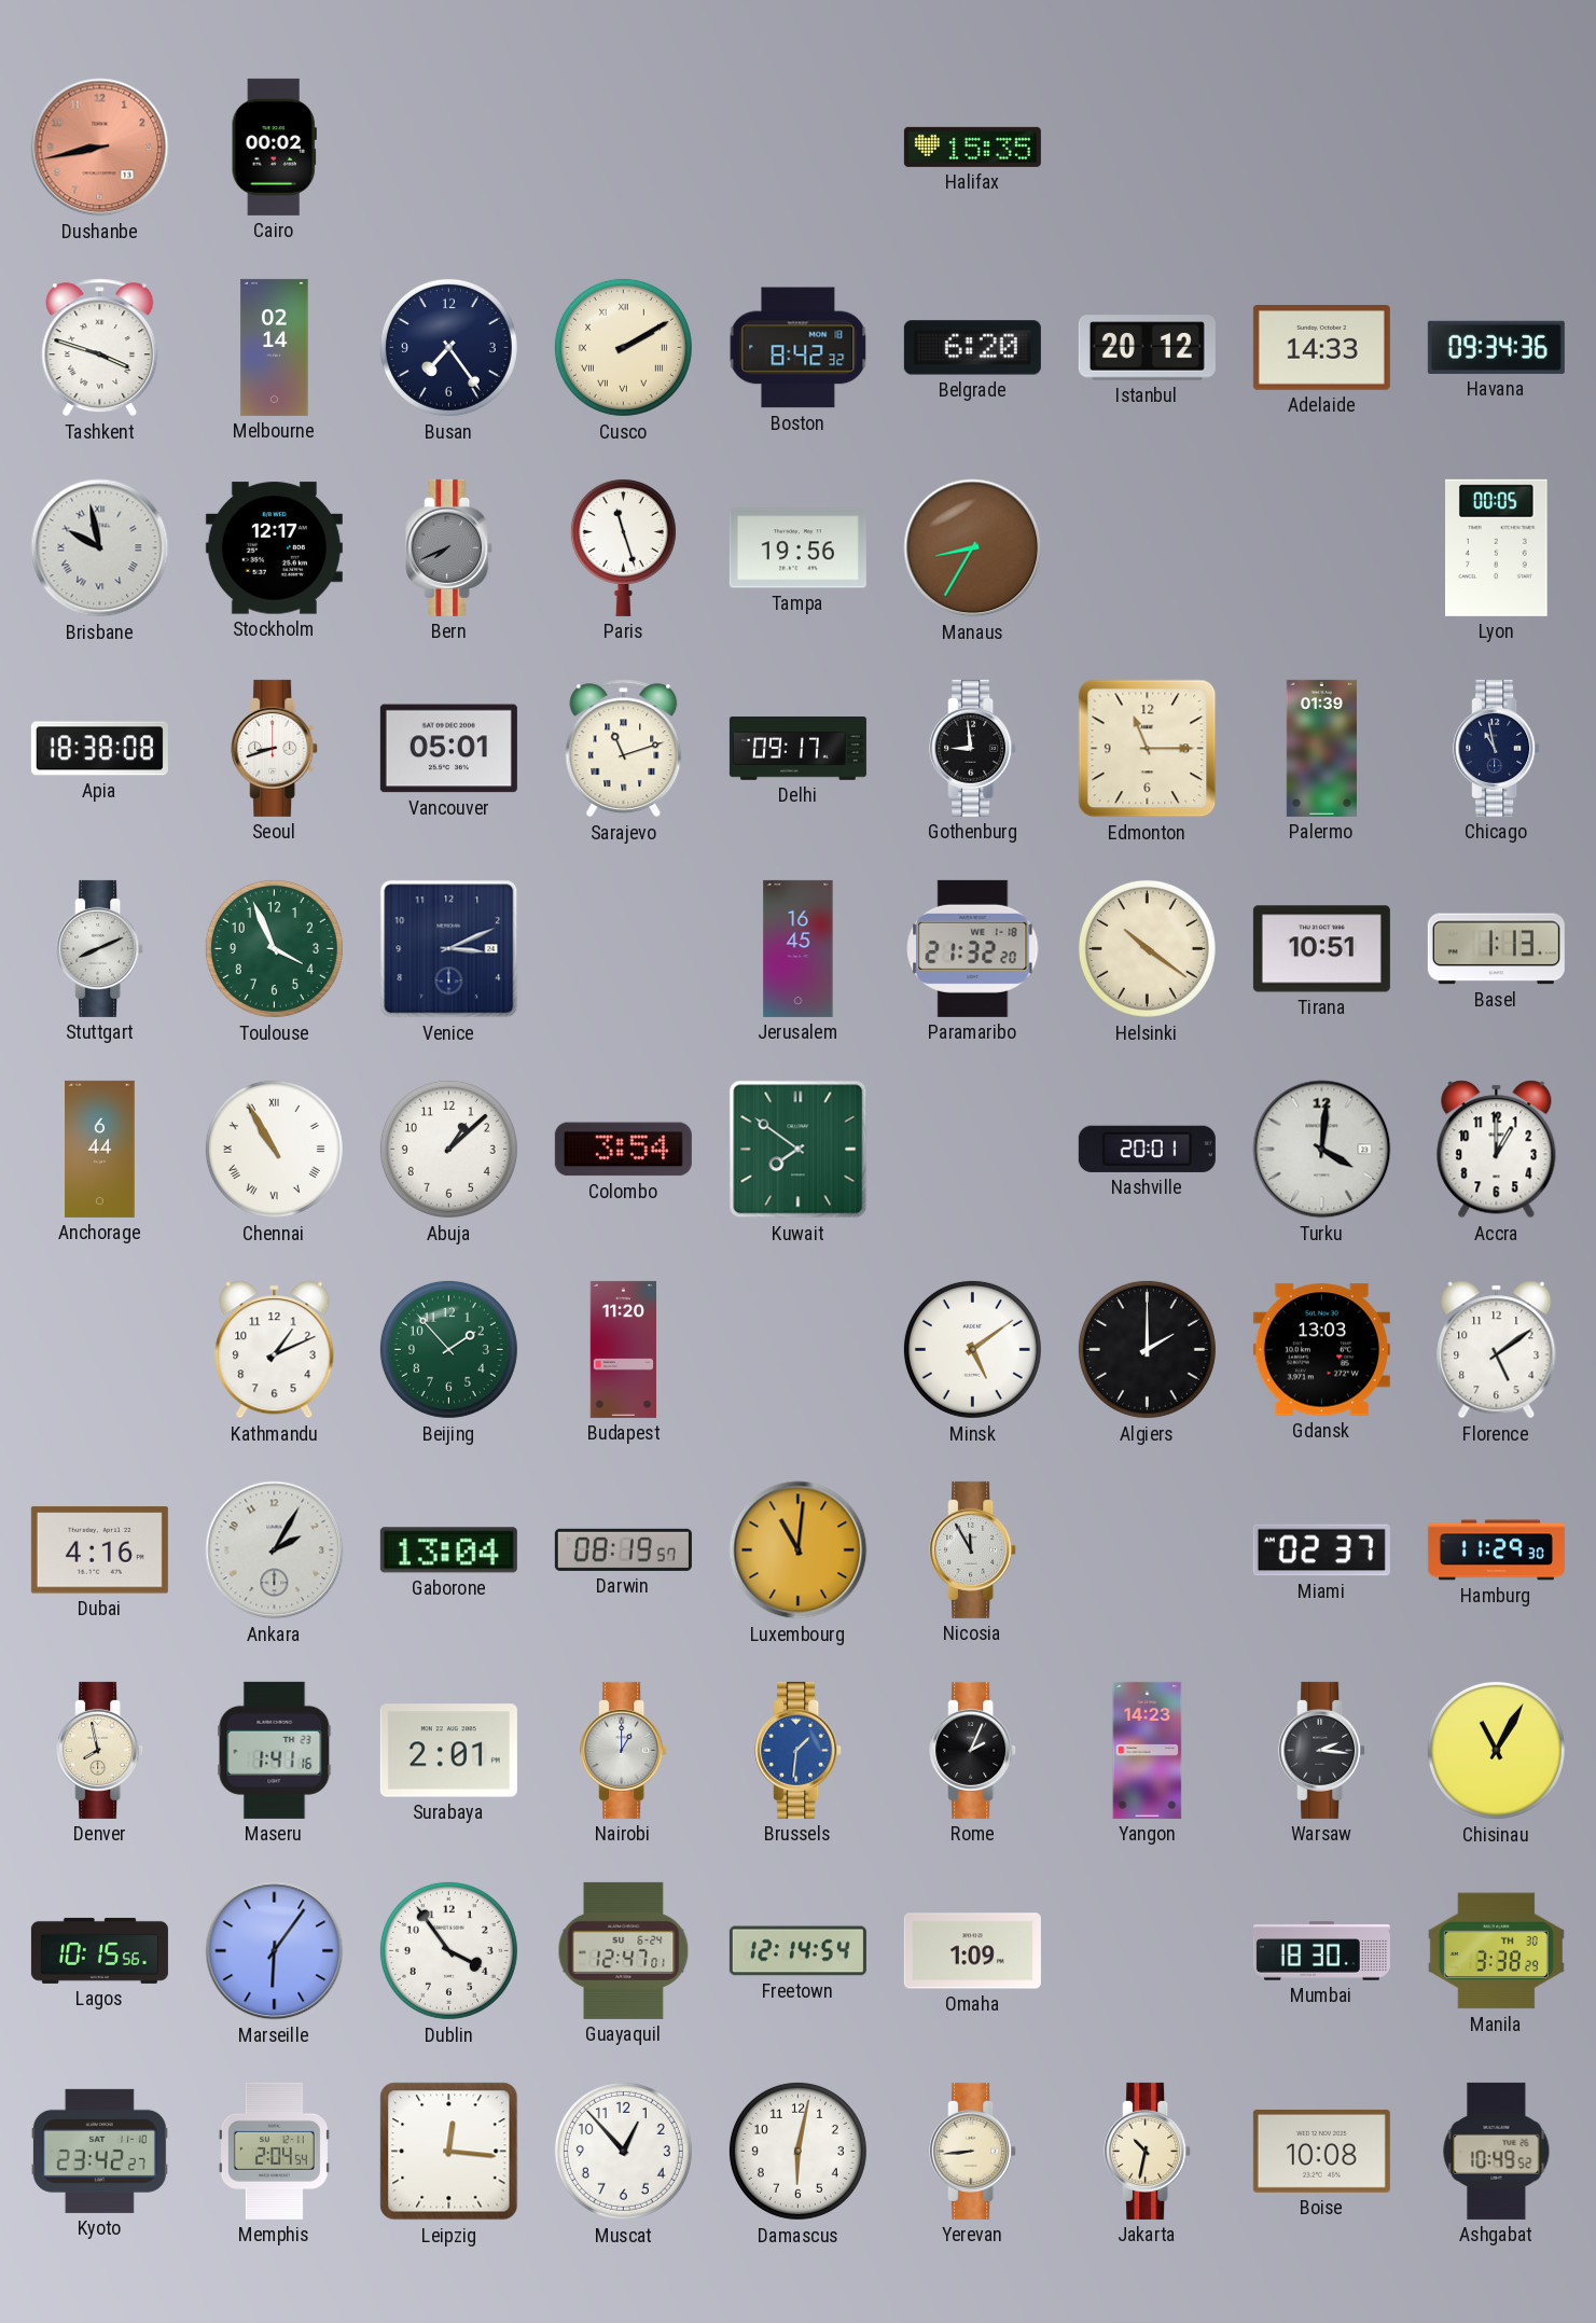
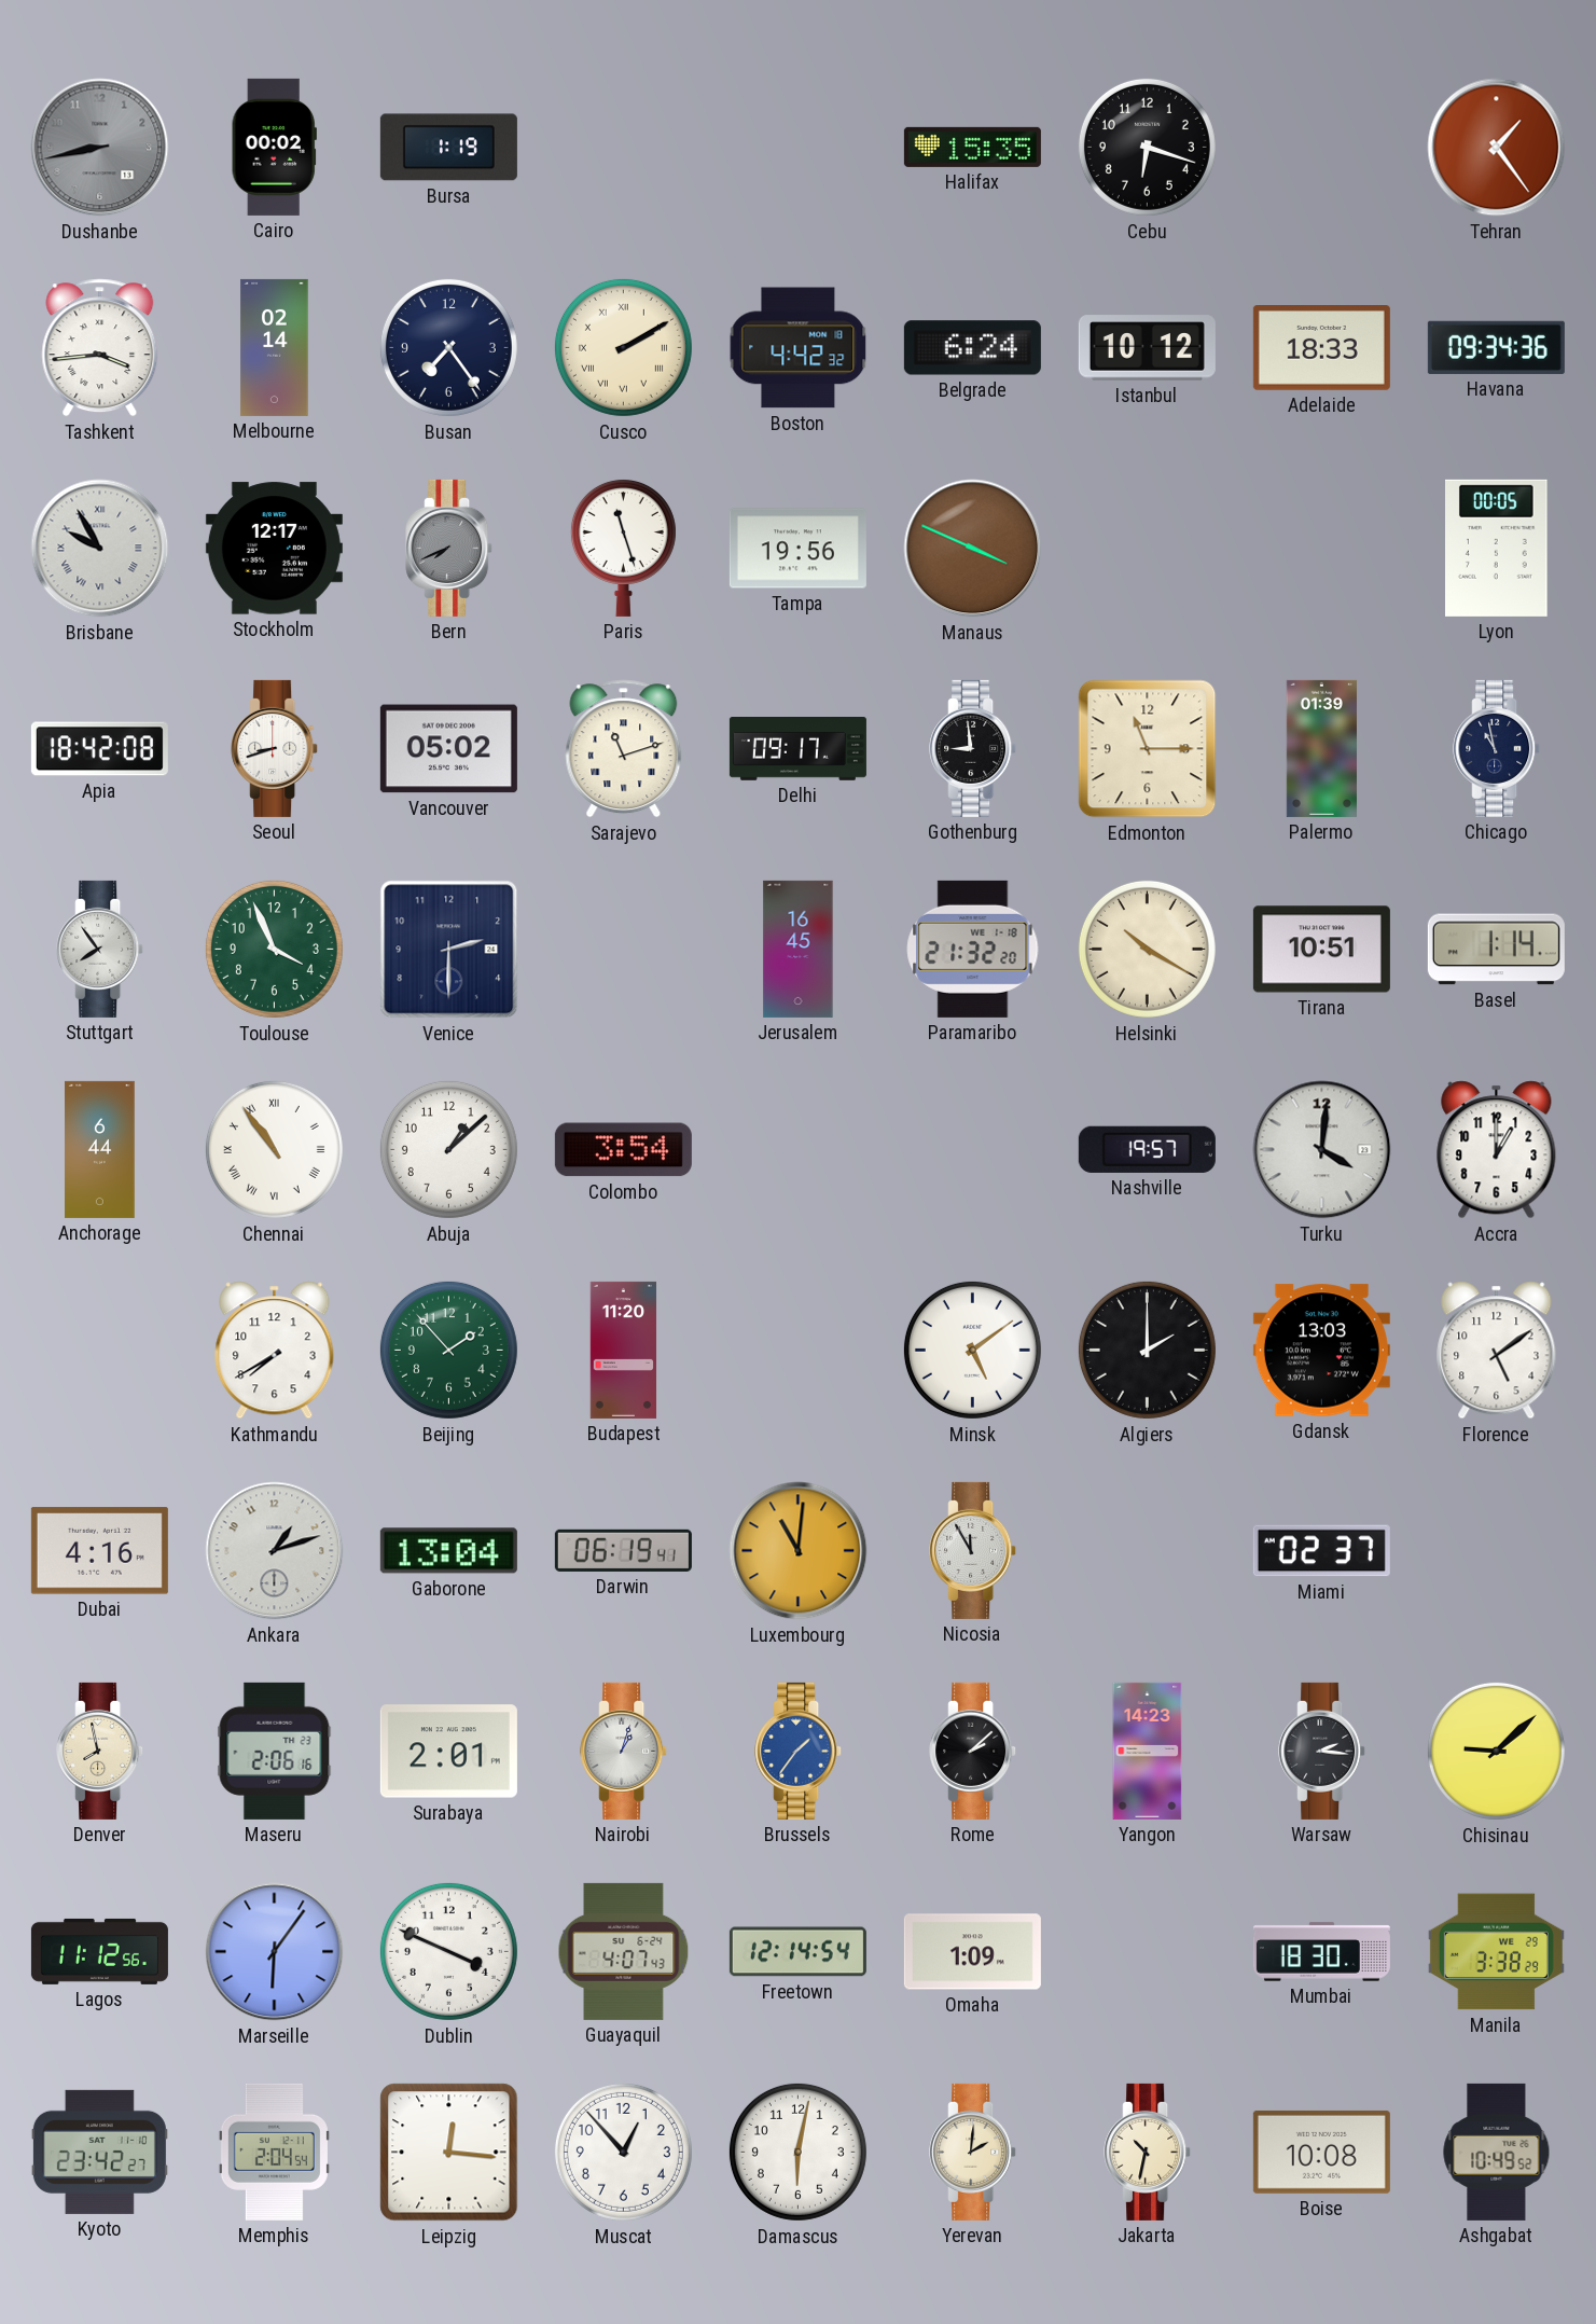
Dushanbe dial: salmon -> grey (100, 148)
Bursa: none -> 1:19 (448, 148)
Cebu: none -> 6:18 (1147, 147)
Tehran: none -> 1:24 (1497, 148)
Tashkent: 3:48 -> 3:44 (100, 348)
Boston: 8:42 -> 4:42 (799, 348)
Belgrade: 6:20 -> 6:24 (972, 348)
Istanbul: 20:12 -> 10:12 (1147, 348)
Adelaide: 14:33 -> 18:33 (1321, 348)
Brisbane: 9:58 -> 9:55 (100, 549)
Manaus: 8:35 -> 3:49 (973, 549)
Apia: 18:38 -> 18:42 (99, 749)
Vancouver: 05:01 -> 05:02 (448, 749)
Stuttgart: 8:11 -> 7:54 (100, 949)
Venice: 3:11 -> 2:30 (449, 950)
Helsinki: 10:21 -> 10:20 (1147, 949)
Basel: 1:13 -> 1:14 (1496, 950)
Chennai: 10:55 -> 10:54 (274, 1149)
Kuwait: 7:51 -> none (799, 1150)
Nashville: 20:01 -> 19:57 (1147, 1149)
Kathmandu: 1:11 -> 7:40 (275, 1351)
Ankara: 2:05 -> 1:12 (275, 1551)
Darwin: 08:19 -> 06:19 (623, 1550)
Hamburg: 11:29 -> none (1496, 1550)
Maseru: 1:41 -> 2:06 (275, 1751)
Nairobi: 1:00 -> 1:03 (624, 1751)
Brussels: 1:31 -> 1:36 (799, 1751)
Rome: 2:04 -> 2:08 (973, 1751)
Chisinau: 11:05 -> 9:08 (1496, 1751)
Lagos: 10:15 -> 11:12 (99, 1951)
Dublin: 3:54 -> 3:49 (448, 1951)
Guayaquil: 12:47 -> 4:07 (624, 1951)
Manila date: TH 30 -> WE 29 (1496, 1952)
Yerevan: 8:44 -> 2:01 (973, 2152)
